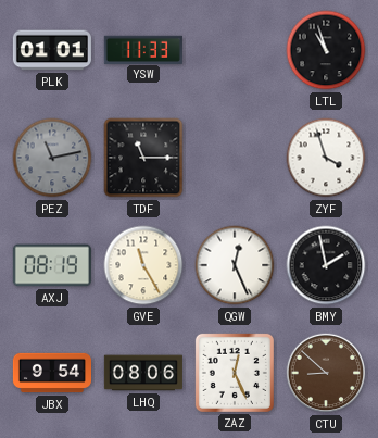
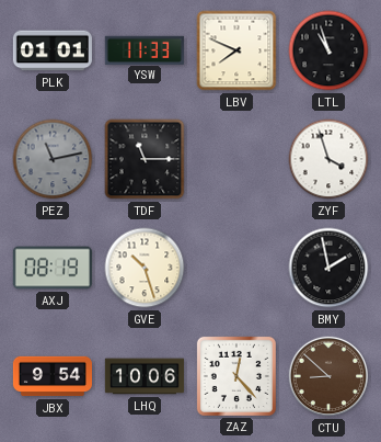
LBV: none -> 7:49 (236, 50)
GVE: 11:25 -> 10:27 (145, 268)
QGW: 12:26 -> none (235, 265)
LHQ: 08:06 -> 10:06 (145, 376)
ZAZ: 12:26 -> 12:23 (236, 376)
